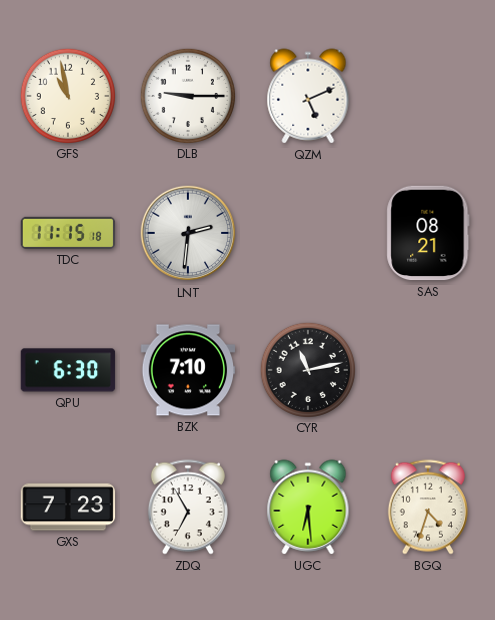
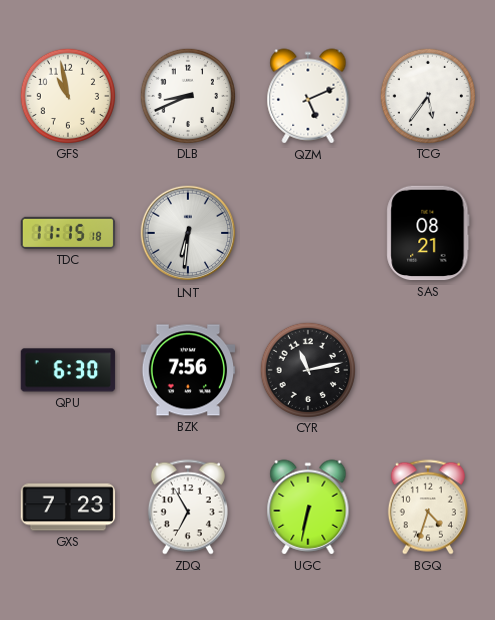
DLB: 9:15 -> 8:41 (187, 95)
TCG: none -> 5:36 (427, 95)
LNT: 2:31 -> 6:31 (188, 233)
BZK: 7:10 -> 7:56 (188, 370)
UGC: 6:29 -> 6:32 (308, 507)
